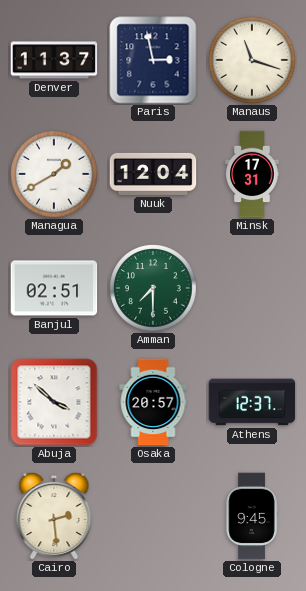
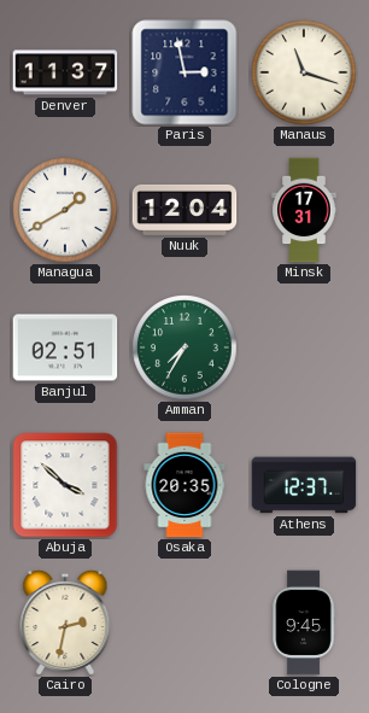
Amman: 7:30 -> 7:35 (184, 347)
Osaka: 20:57 -> 20:35 (184, 485)
Cairo: 2:29 -> 2:32 (65, 621)
